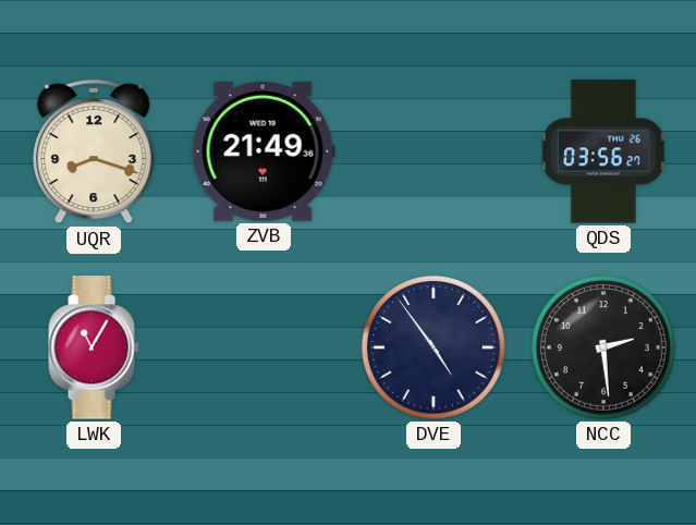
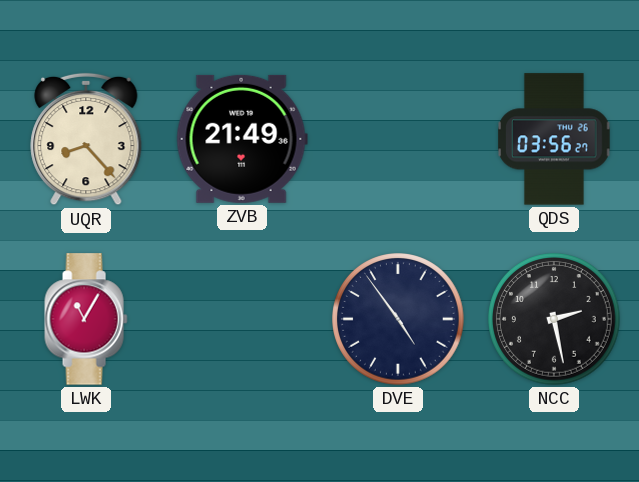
UQR: 8:18 -> 8:23 (86, 139)
NCC: 2:29 -> 2:28 (554, 319)
